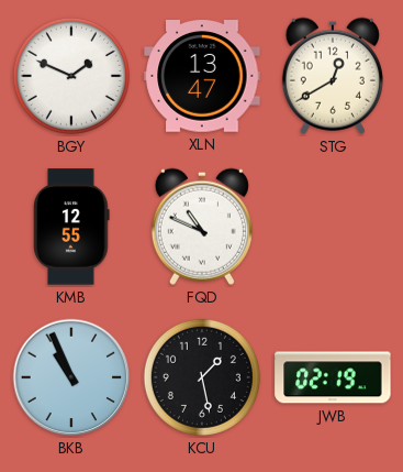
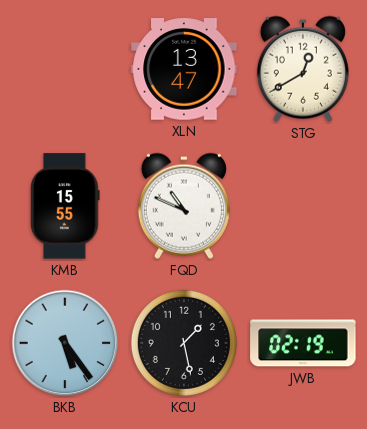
BGY: 1:49 -> none (71, 76)
KMB: 12:55 -> 15:55 (65, 206)
BKB: 10:56 -> 5:24 (65, 343)
